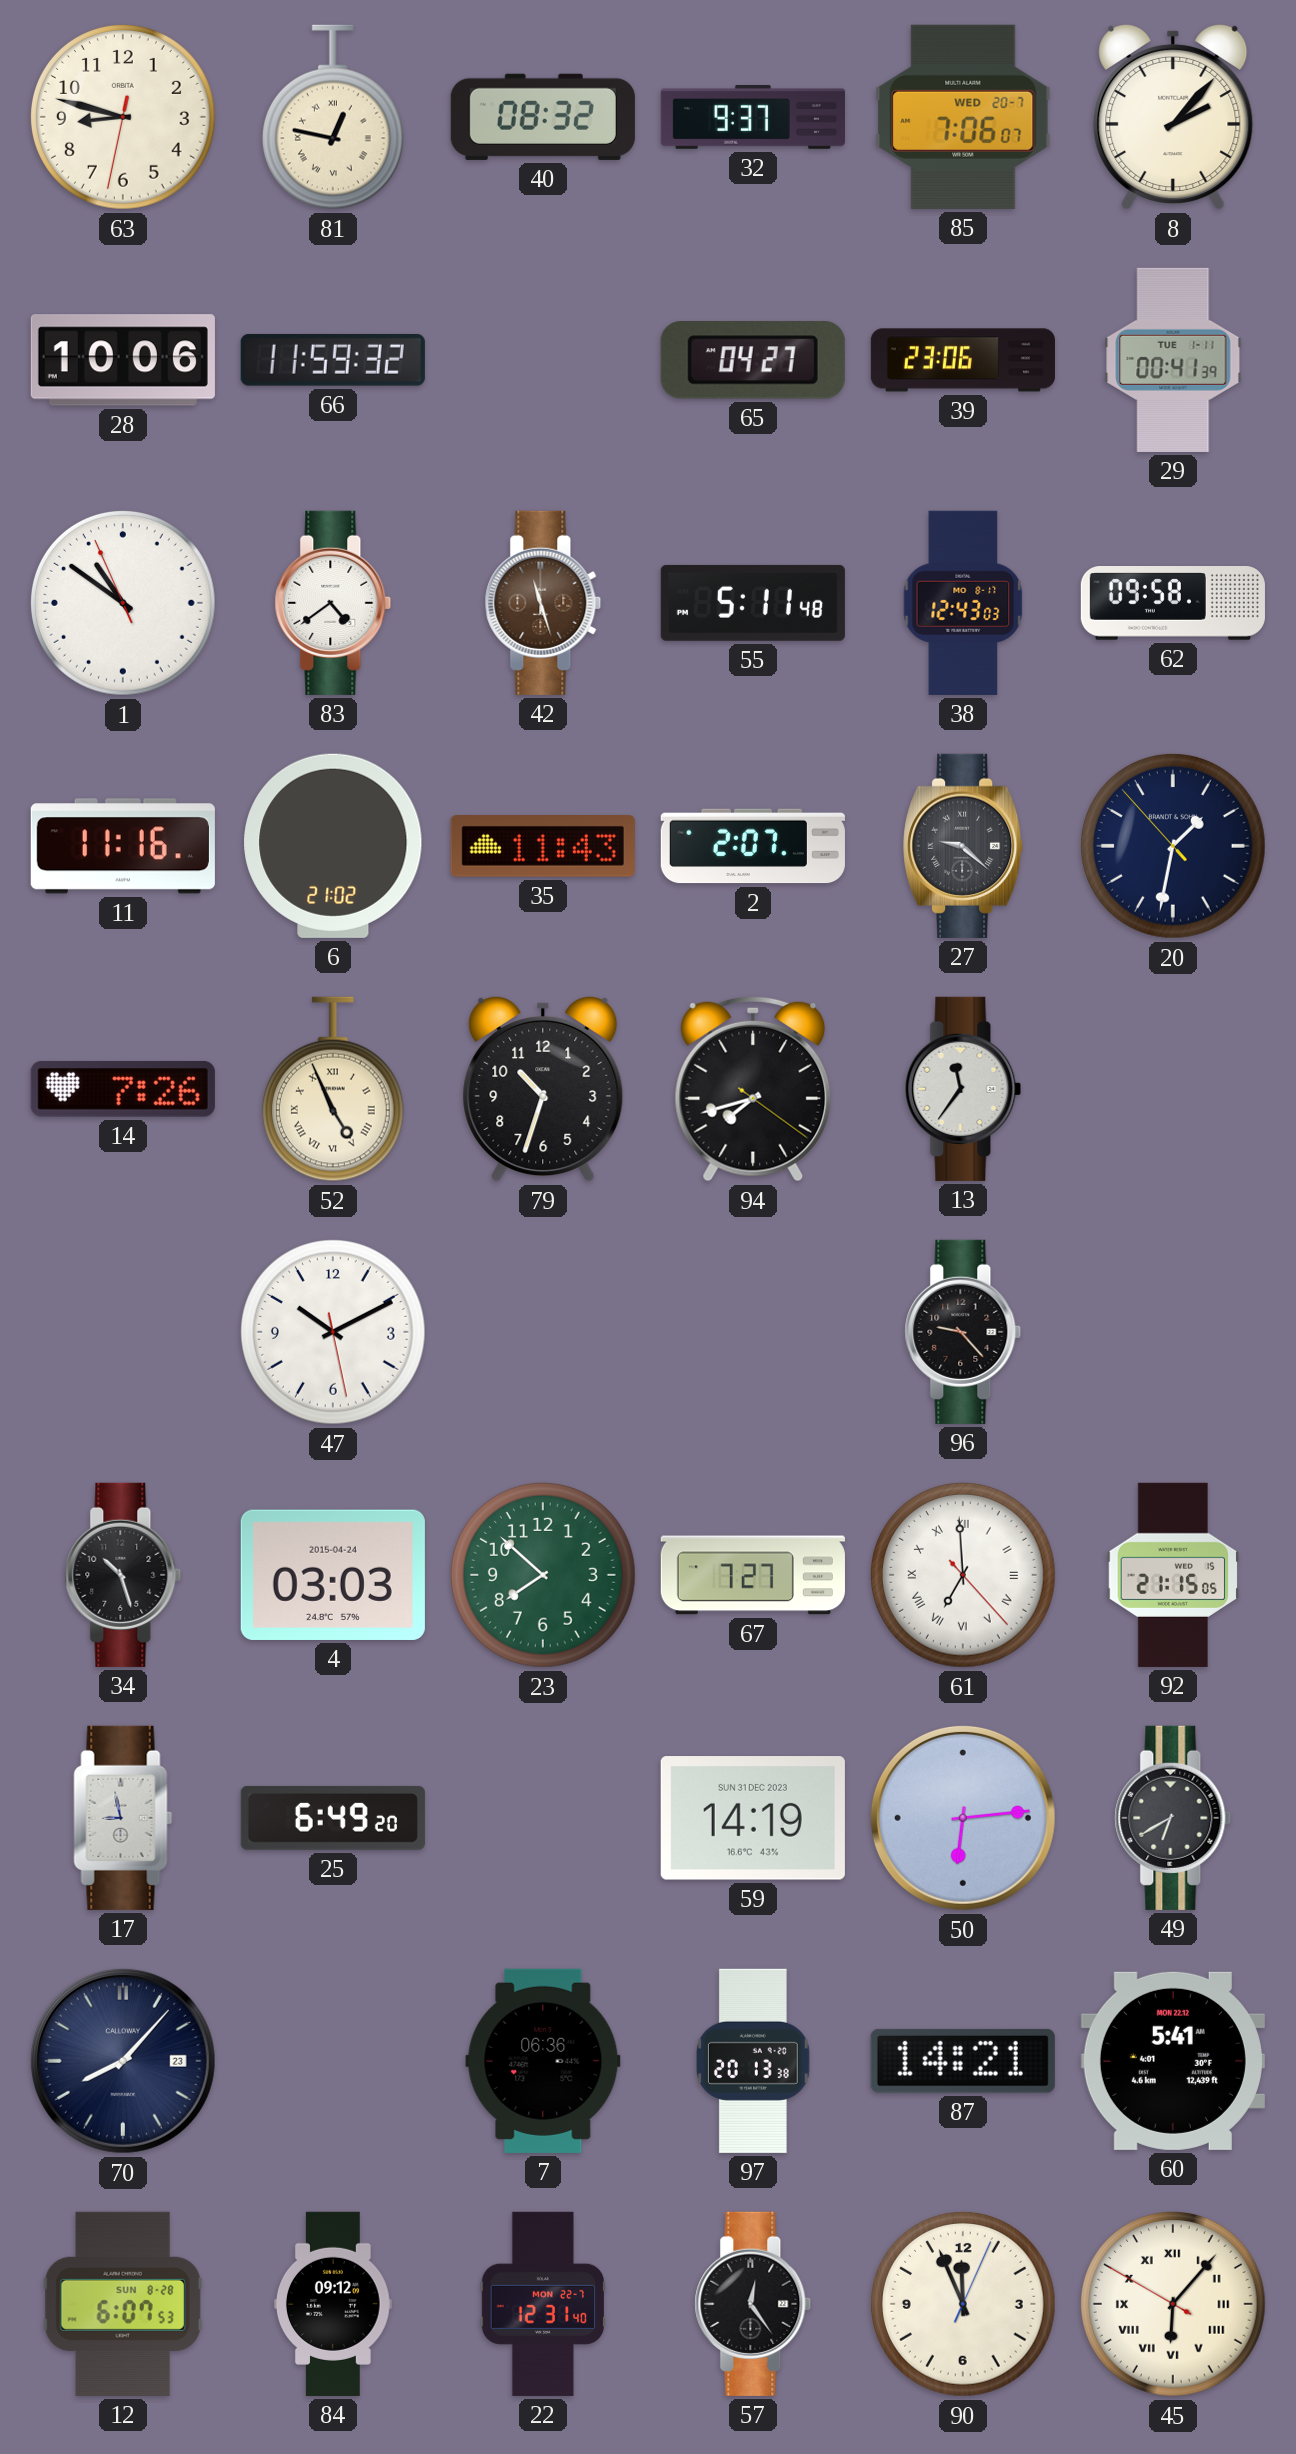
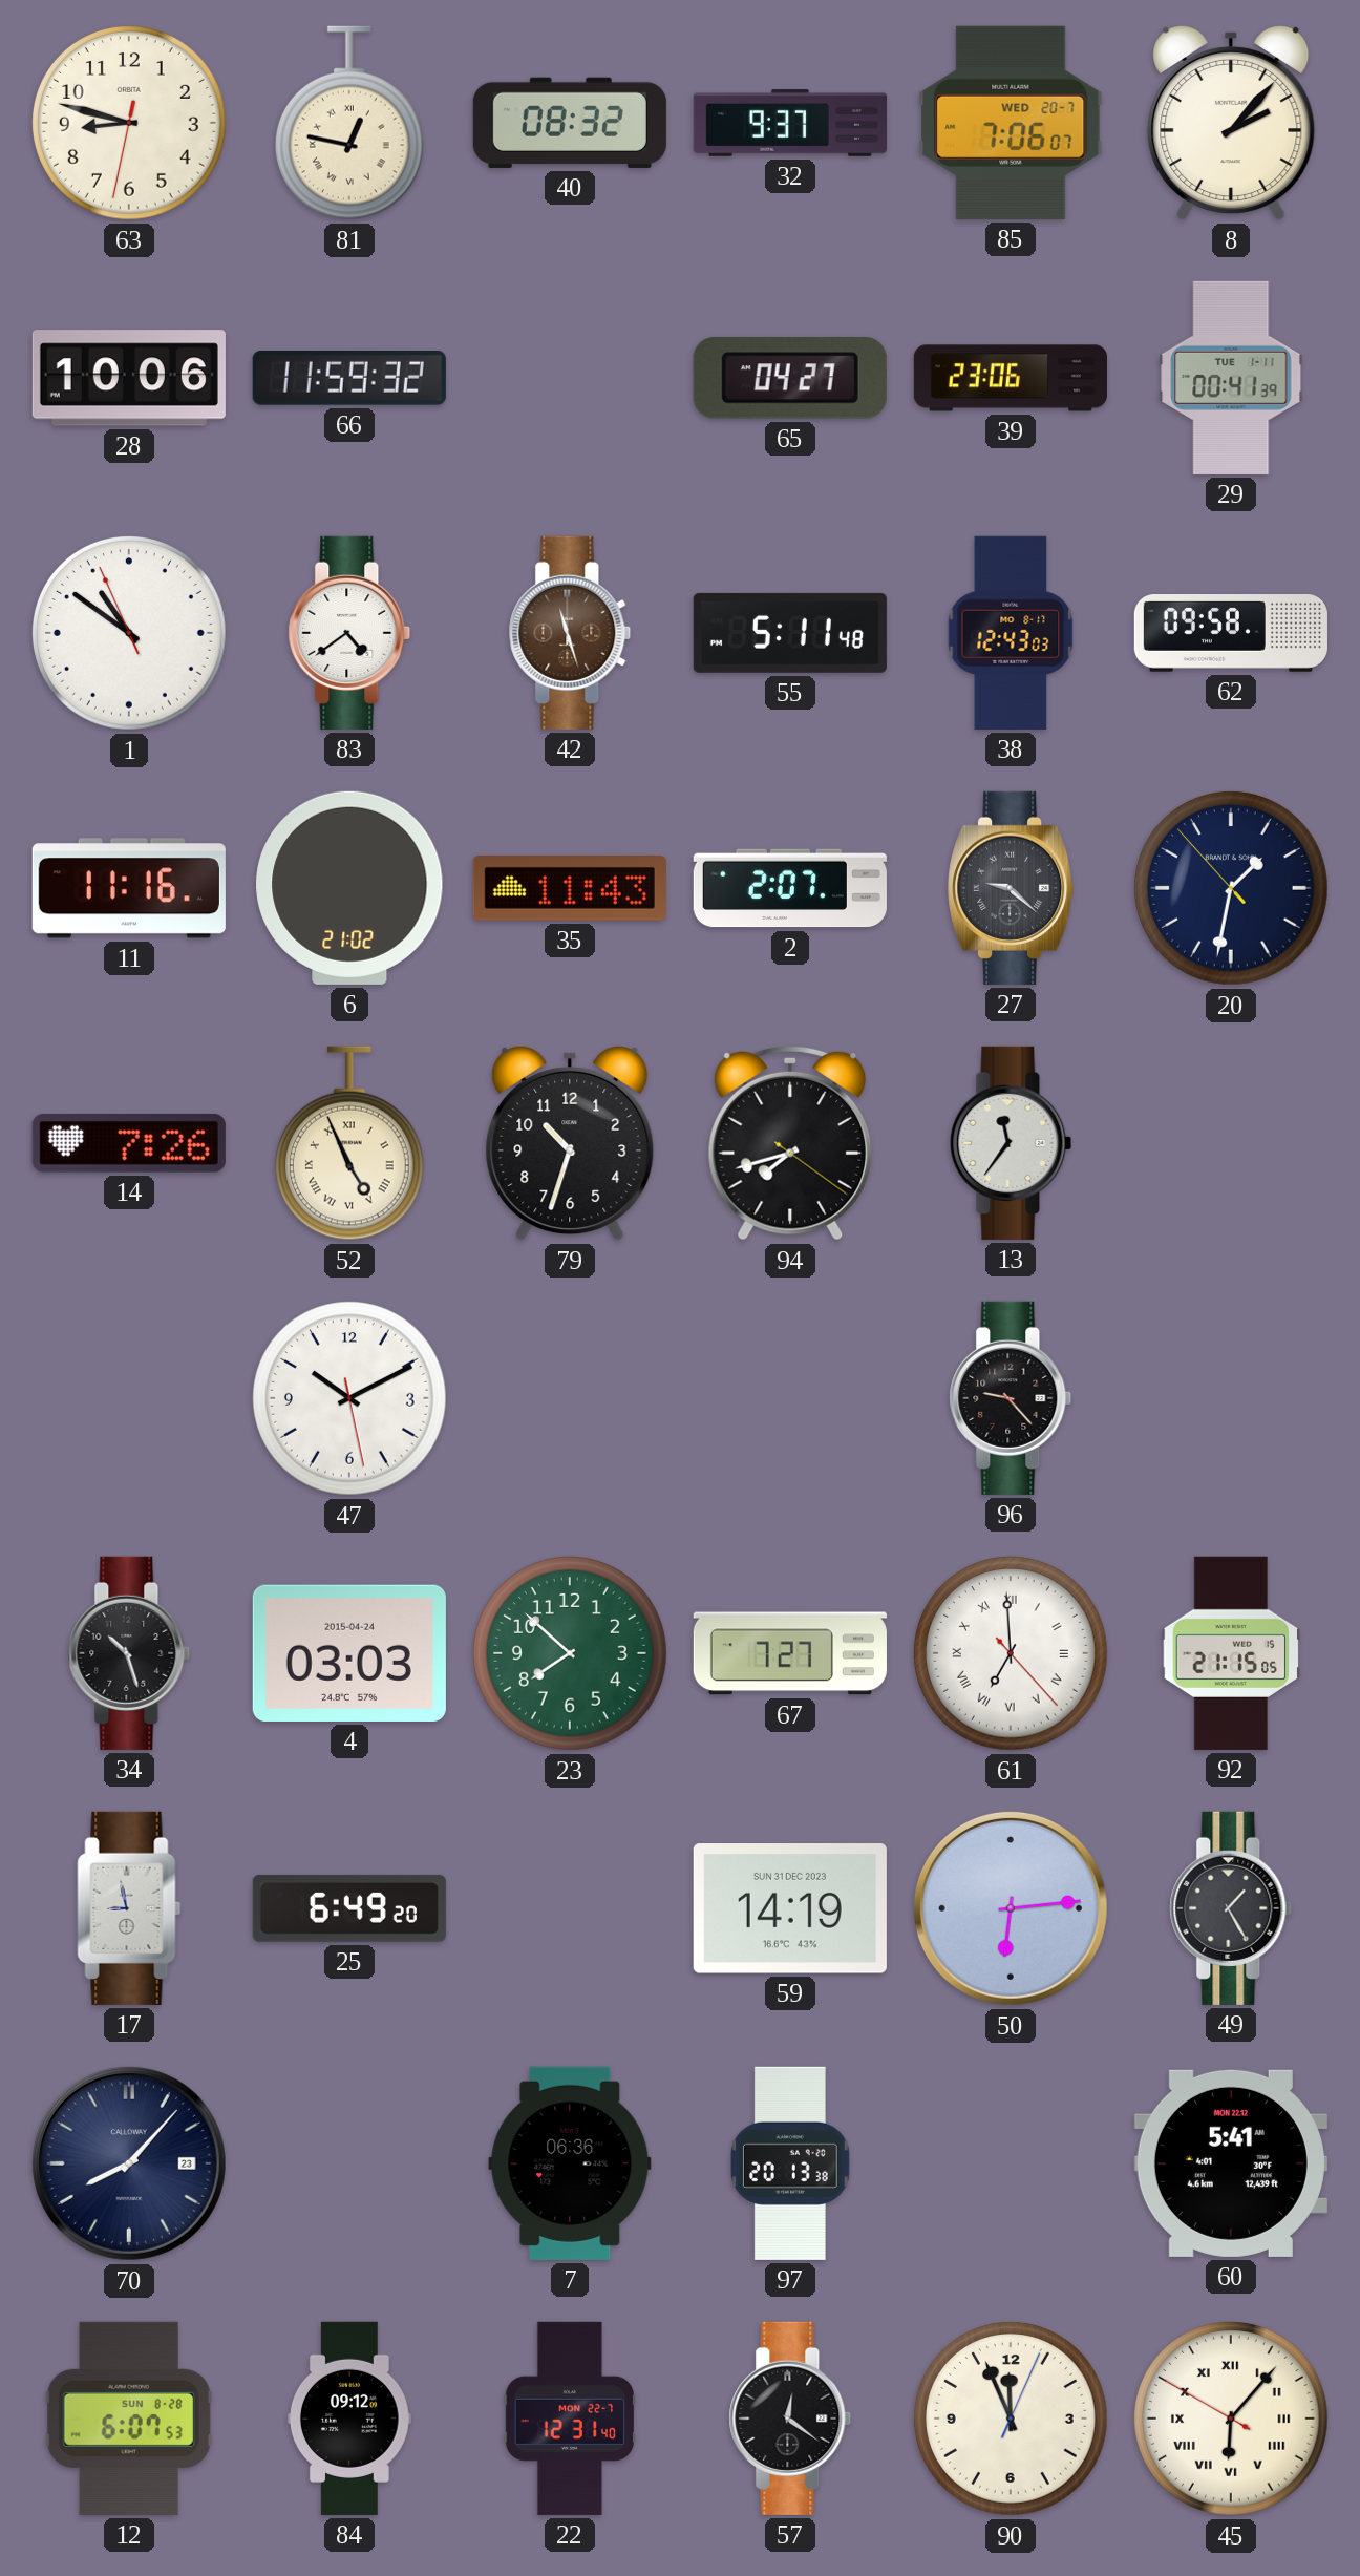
49: 6:40 -> 1:25 (1231, 1908)
87: 14:21 -> none (963, 2061)
57: 12:24 -> 12:21 (790, 2419)
